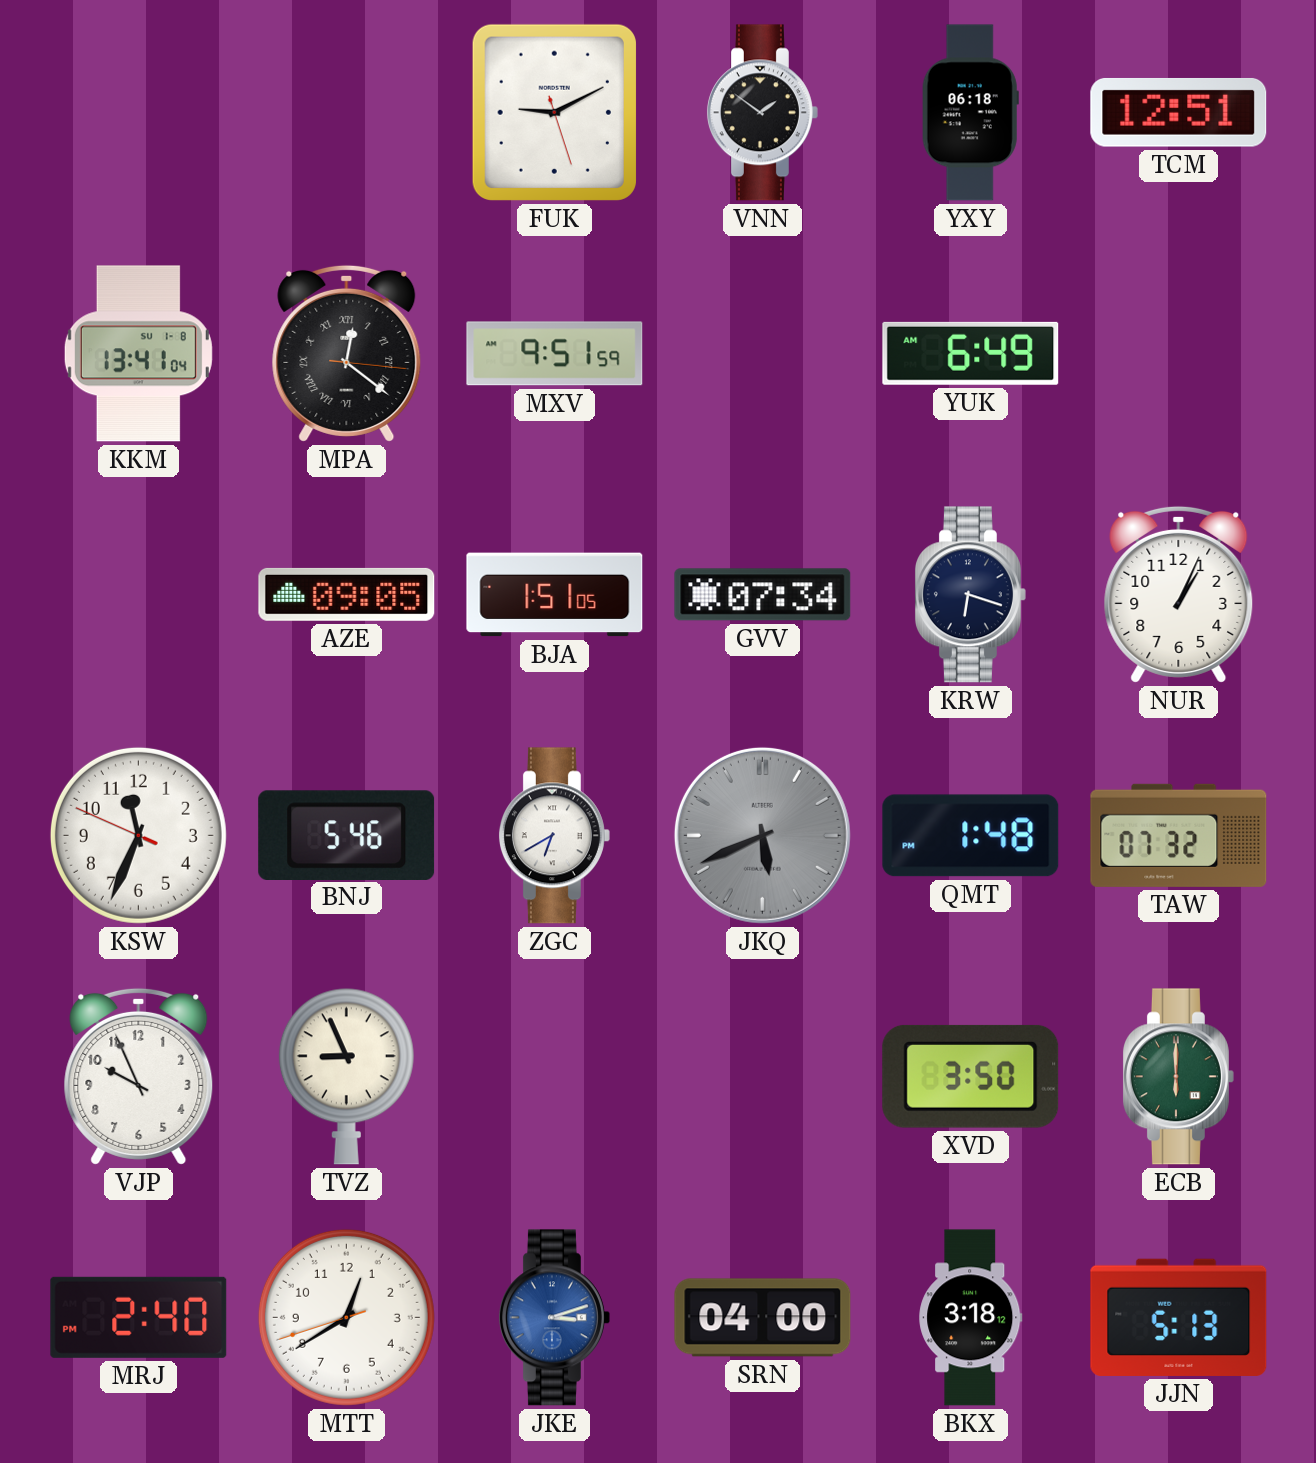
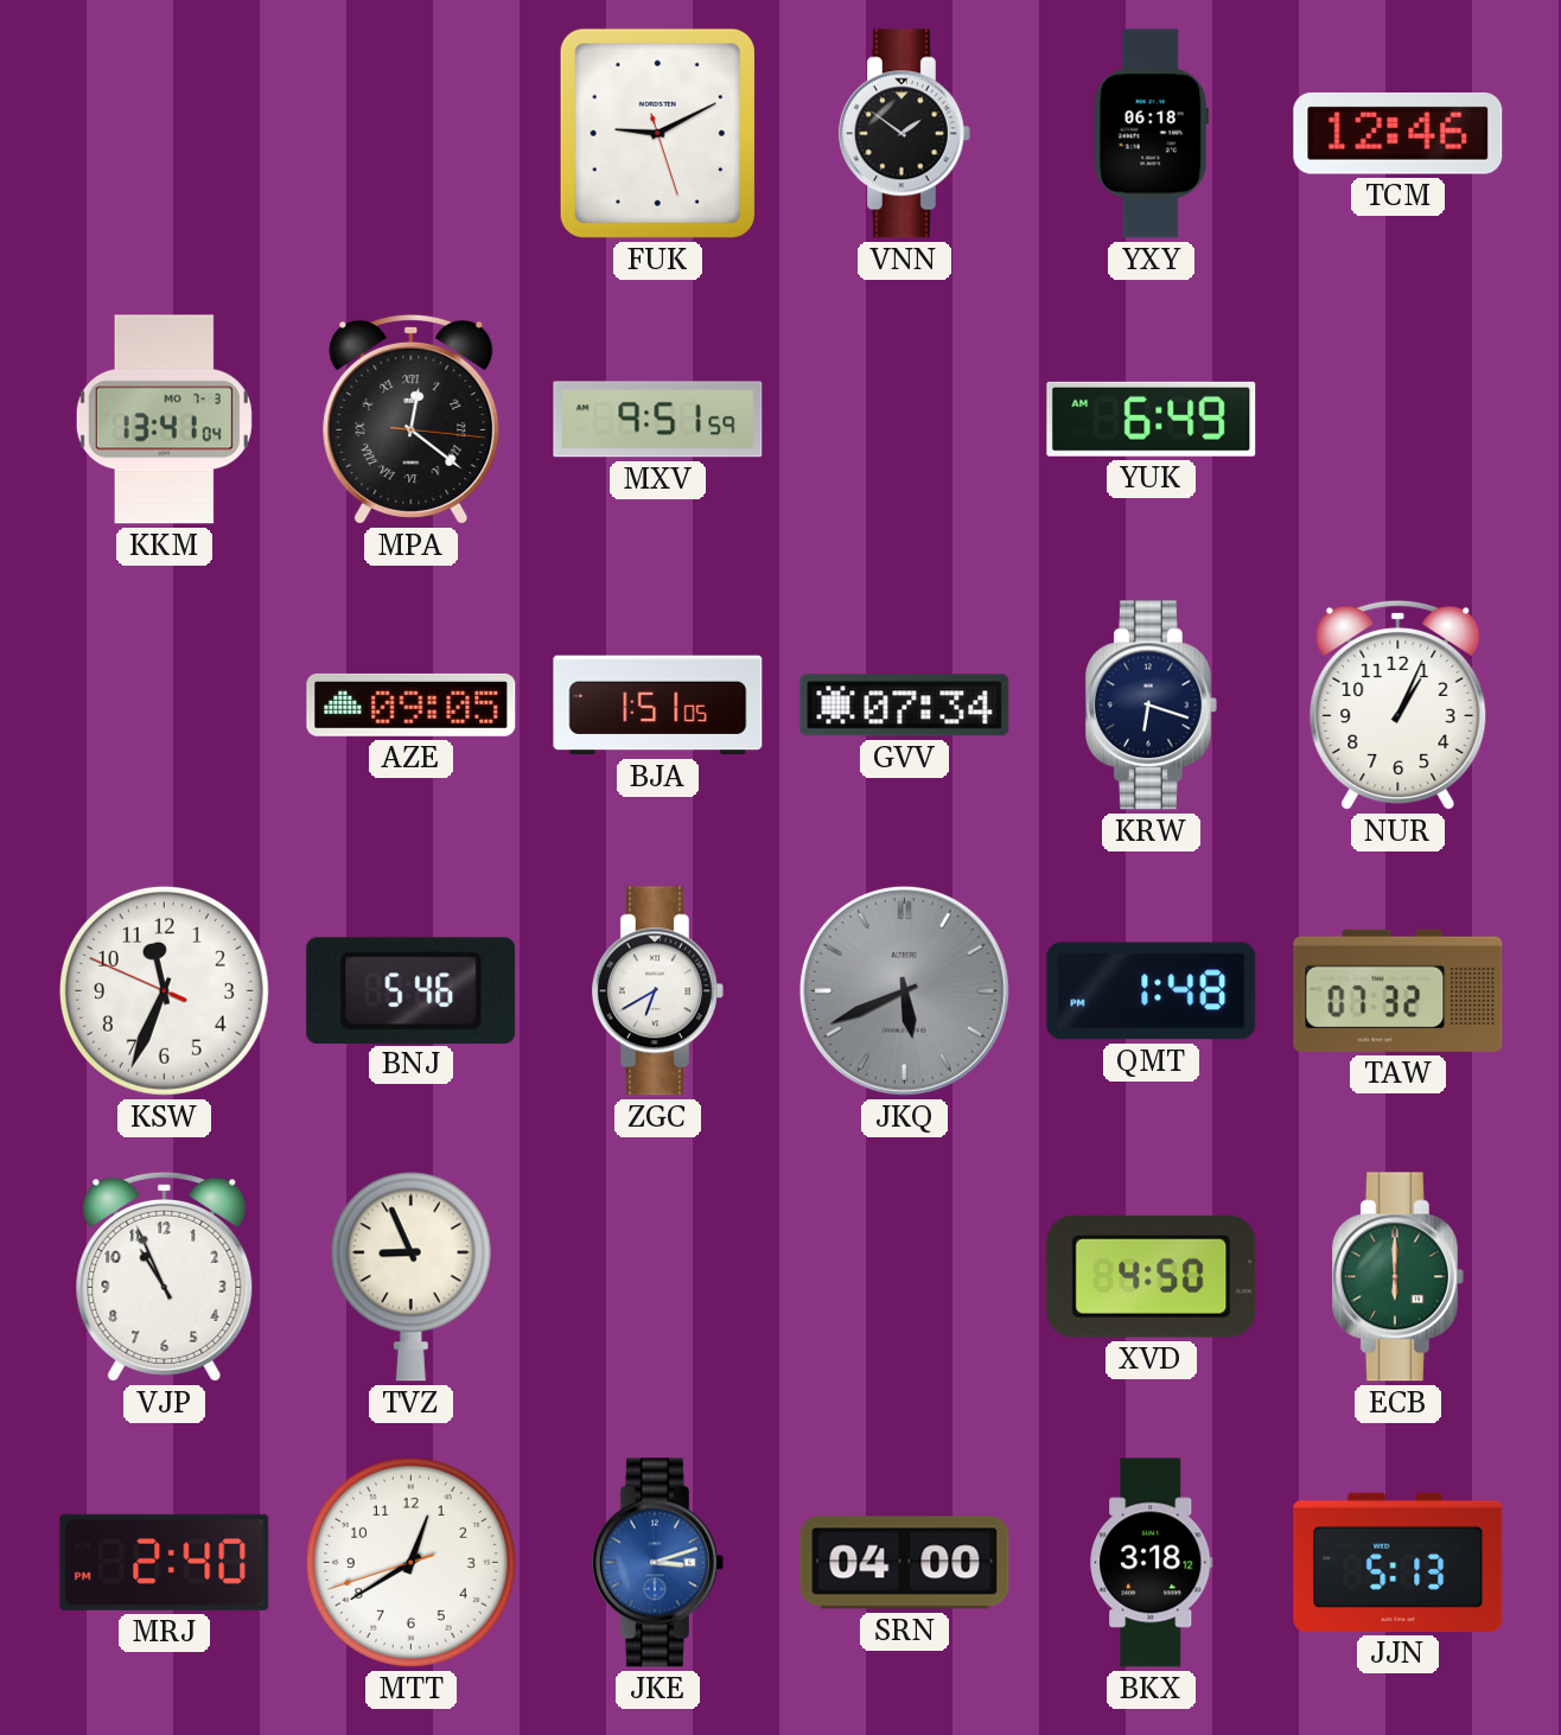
TCM: 12:51 -> 12:46 (1398, 133)
KKM date: SU 1-8 -> MO 7-3 (164, 420)
VJP: 9:56 -> 10:56 (165, 1276)
XVD: 3:50 -> 4:50 (1152, 1276)
